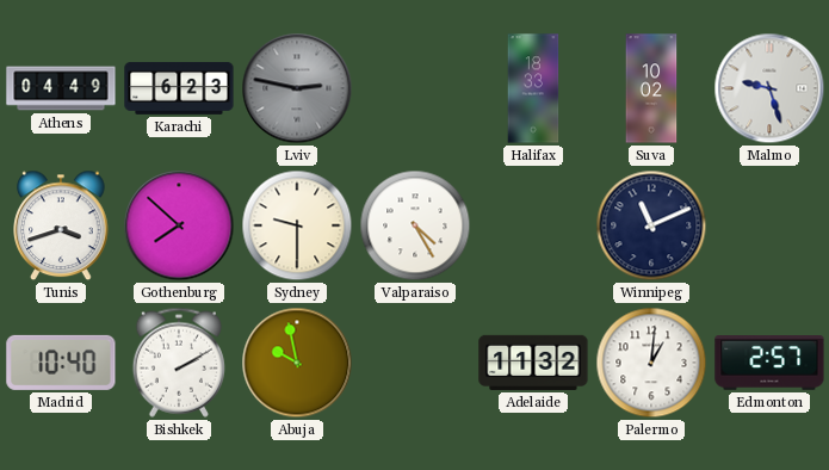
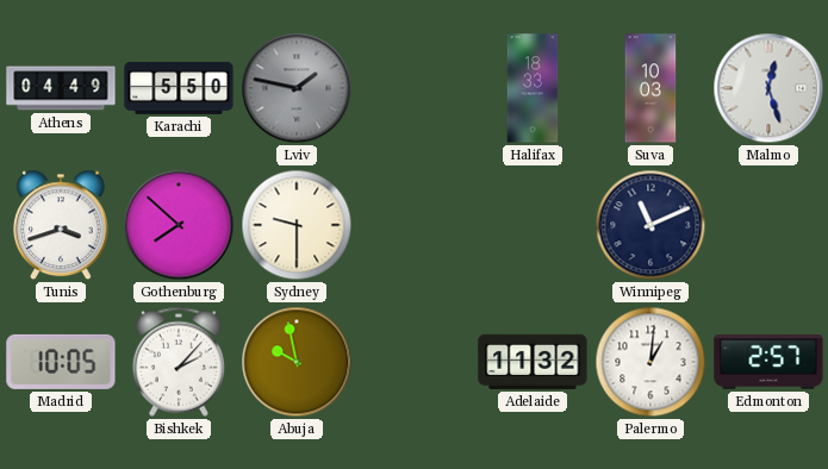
Karachi: 6:23 -> 5:50 (179, 89)
Lviv: 2:47 -> 1:47 (297, 88)
Suva: 10:02 -> 10:03 (650, 88)
Malmo: 9:27 -> 12:27 (768, 88)
Valparaiso: 4:25 -> none (415, 225)
Madrid: 10:40 -> 10:05 (61, 362)
Bishkek: 2:10 -> 2:07 (179, 362)
